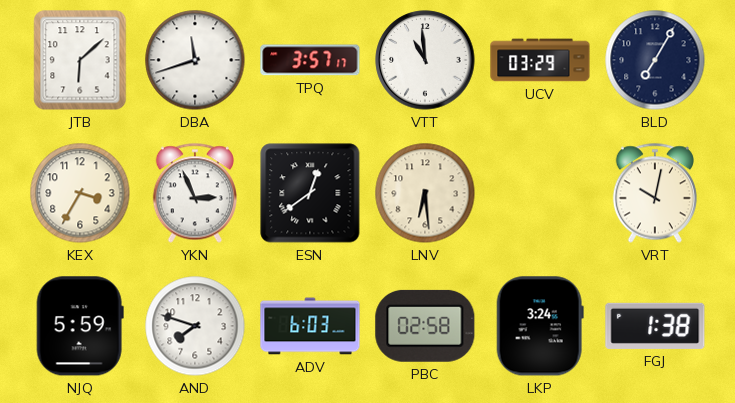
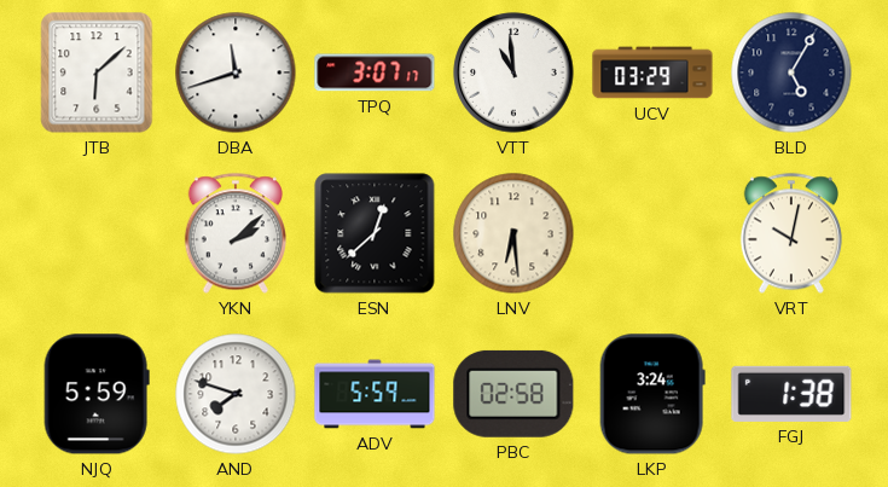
TPQ: 3:57 -> 3:07 (375, 73)
BLD: 7:05 -> 5:05 (791, 73)
KEX: 3:35 -> none (80, 193)
YKN: 2:56 -> 2:08 (236, 233)
ESN: 12:39 -> 12:38 (375, 233)
ADV: 6:03 -> 5:59 (375, 394)
